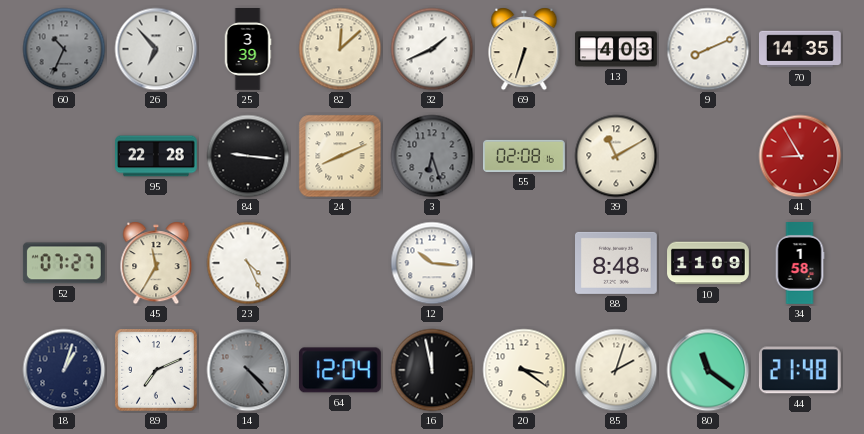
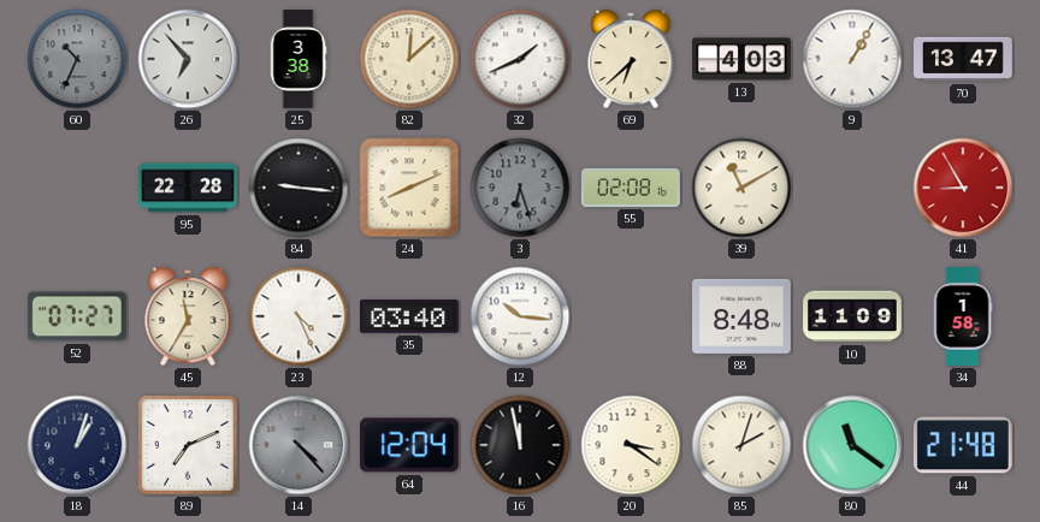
25: 3:39 -> 3:38 (299, 60)
69: 6:33 -> 6:38 (631, 59)
9: 8:11 -> 1:05 (852, 59)
70: 14:35 -> 13:47 (964, 59)
35: none -> 03:40 (410, 316)
